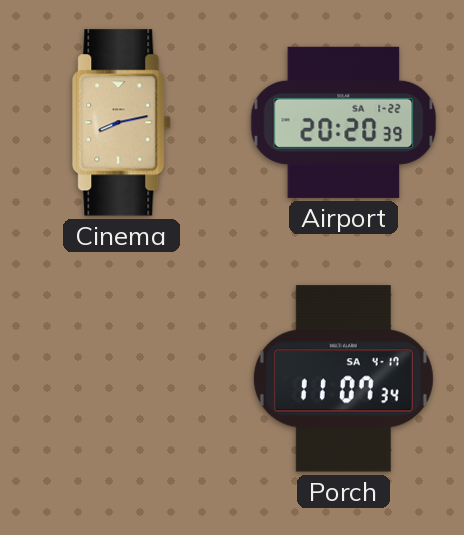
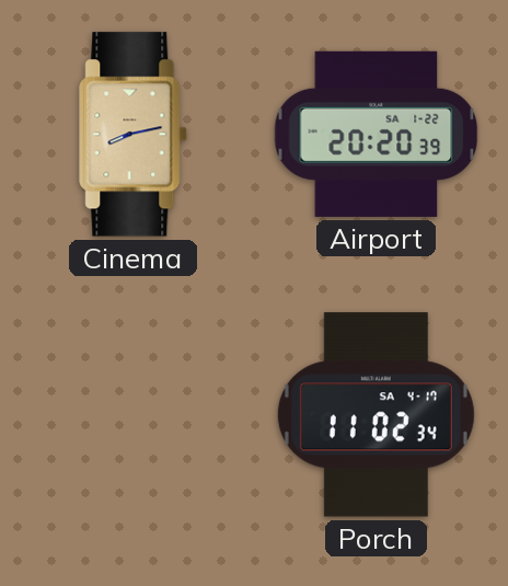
Porch: 11:07 -> 11:02 (376, 415)
